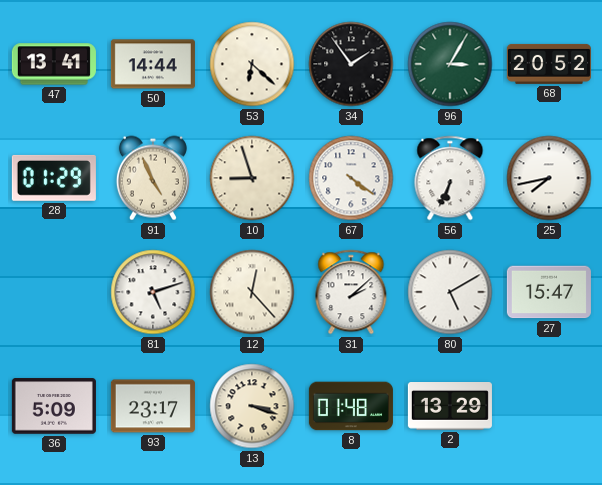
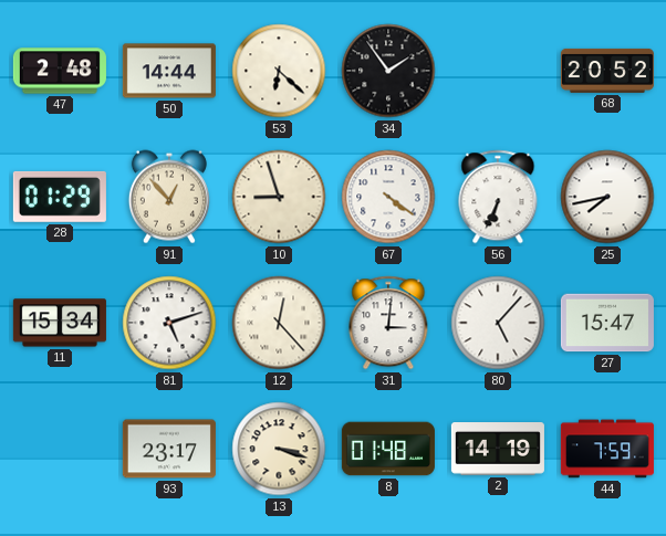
47: 13:41 -> 2:48 (60, 71)
96: 3:05 -> none (450, 64)
91: 4:56 -> 12:53 (169, 197)
11: none -> 15:34 (60, 323)
31: 2:08 -> 3:01 (388, 323)
80: 5:10 -> 5:07 (498, 323)
36: 5:09 -> none (54, 406)
2: 13:29 -> 14:19 (498, 450)
44: none -> 7:59 (607, 449)
